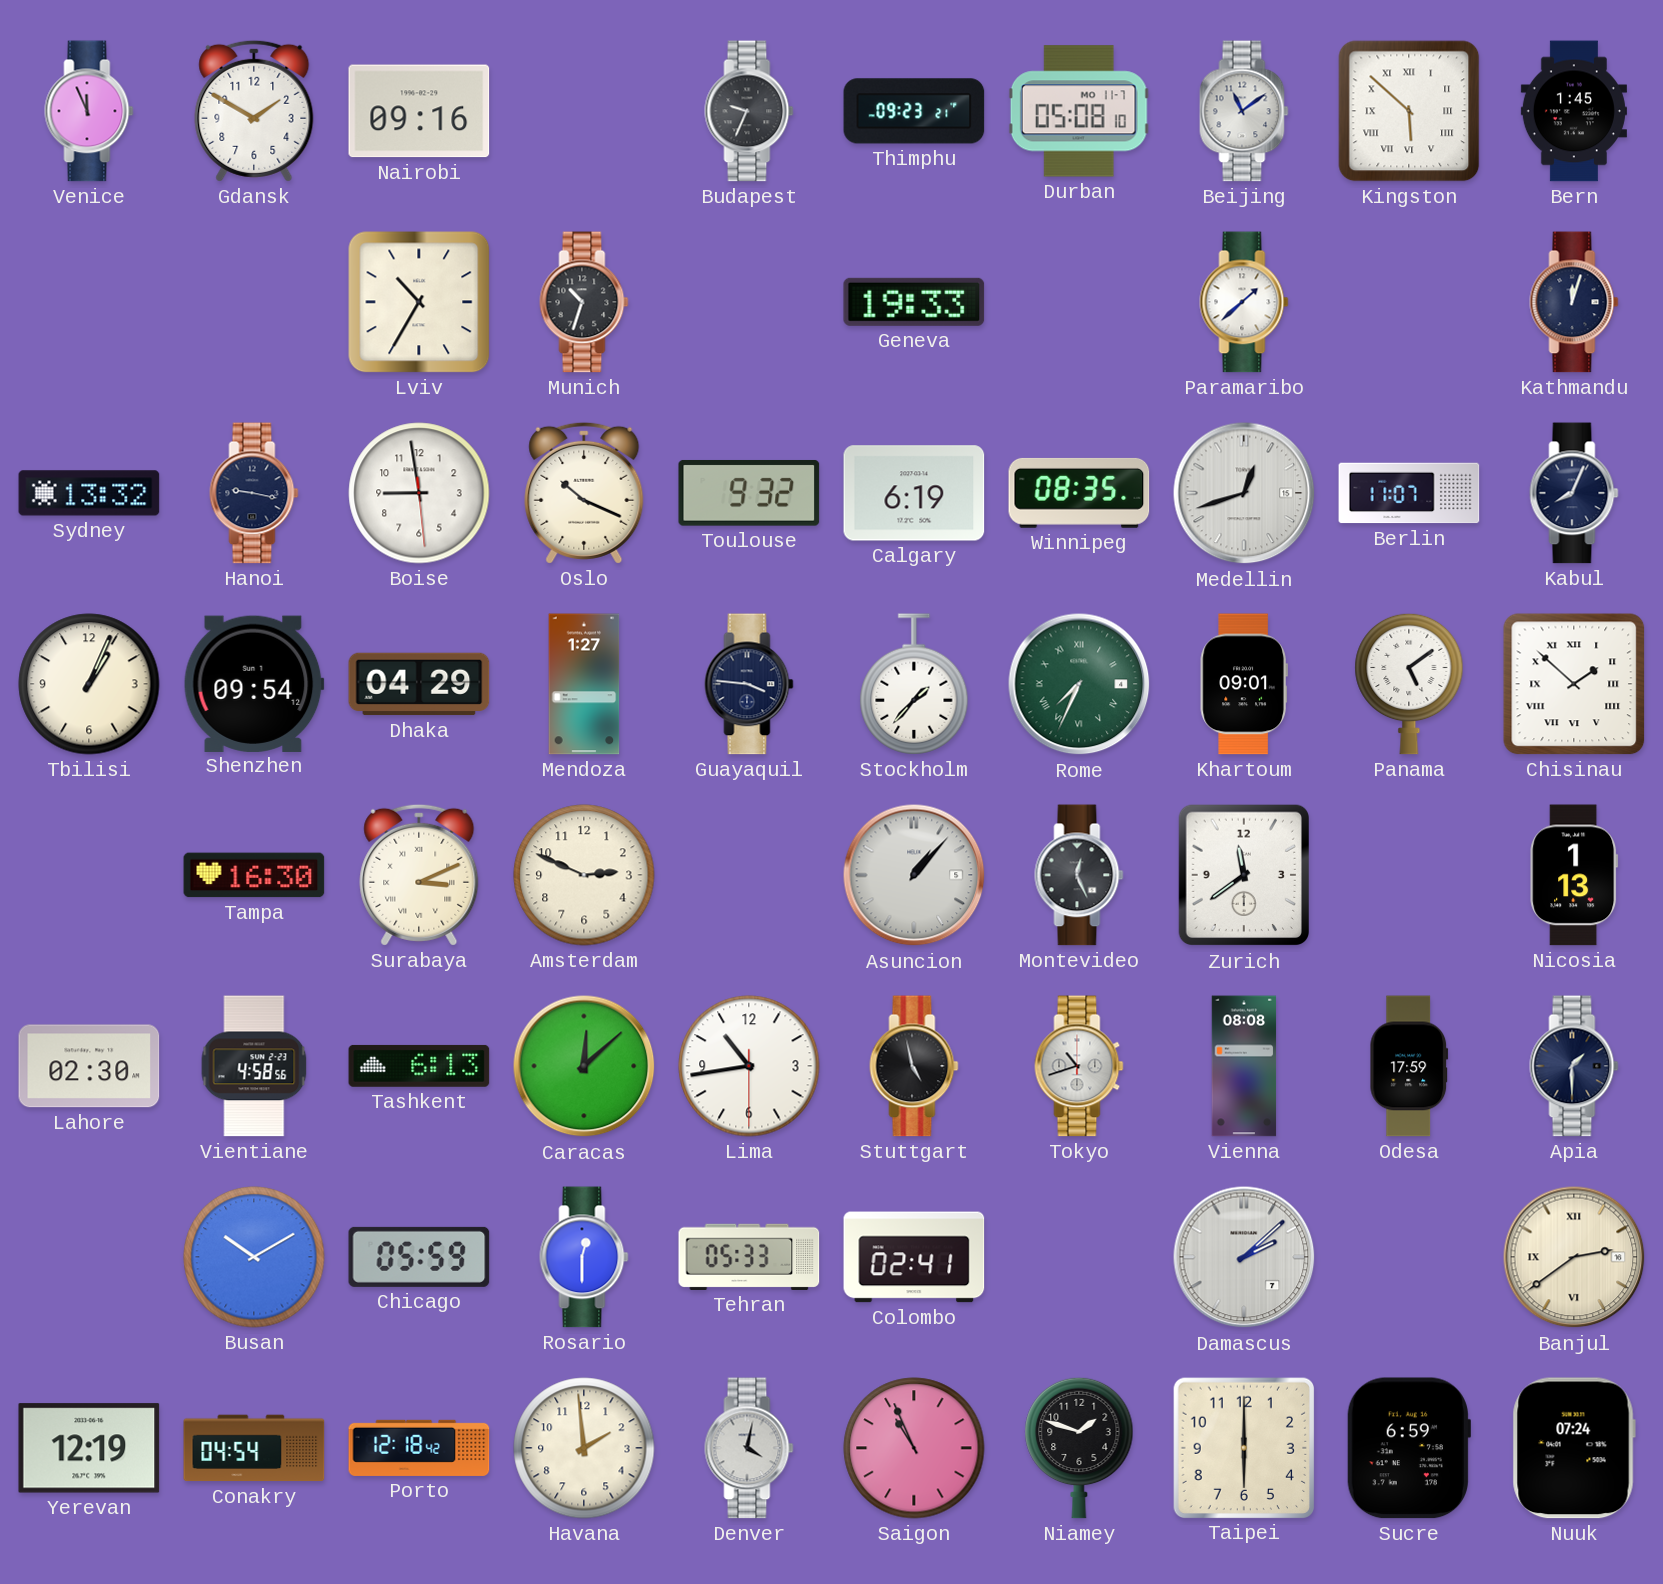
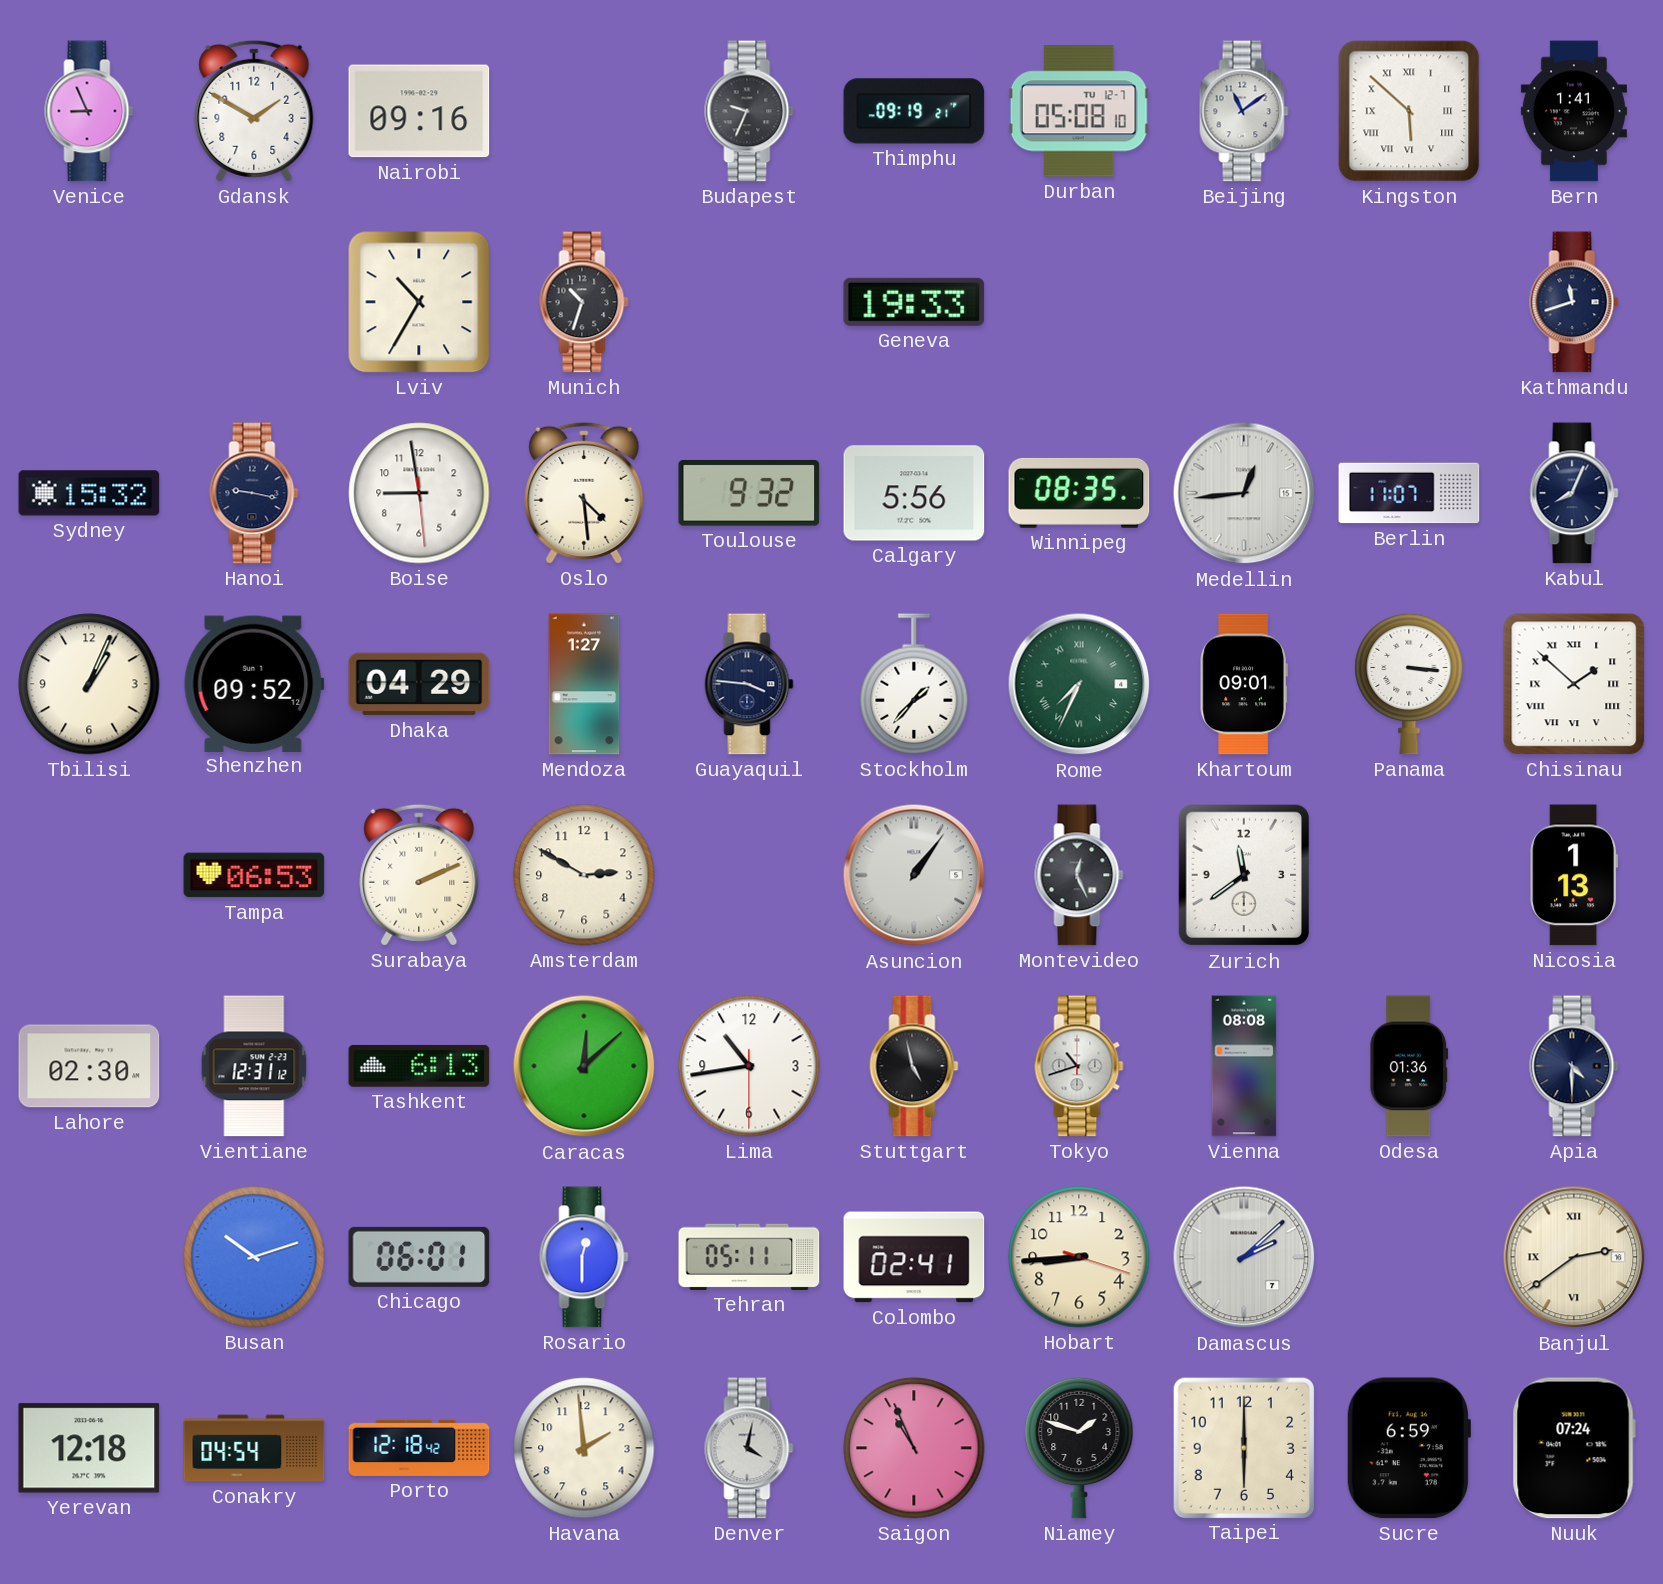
Venice: 11:56 -> 8:56 (89, 111)
Thimphu: 09:23 -> 09:19 (914, 111)
Durban date: MO 11-7 -> TU 12-7 (1079, 111)
Bern: 1:45 -> 1:41 (1574, 111)
Paramaribo: 1:38 -> none (1244, 302)
Kathmandu: 12:03 -> 11:42 (1574, 302)
Sydney: 13:32 -> 15:32 (89, 493)
Oslo: 10:19 -> 4:29 (584, 493)
Calgary: 6:19 -> 5:56 (914, 493)
Medellin: 12:42 -> 12:44 (1244, 493)
Shenzhen: 09:54 -> 09:52 (254, 683)
Panama: 5:09 -> 3:16 (1409, 684)
Tampa: 16:30 -> 06:53 (254, 875)
Surabaya: 3:11 -> 2:11 (419, 875)
Amsterdam: 2:49 -> 2:50 (584, 875)
Asuncion: 1:07 -> 1:06 (914, 875)
Vientiane: 4:58 -> 12:31 (254, 1066)
Odesa: 17:59 -> 01:36 (1409, 1066)
Apia: 1:30 -> 4:30 (1574, 1066)
Busan: 10:10 -> 10:12 (254, 1257)
Chicago: 05:59 -> 06:01 (419, 1257)
Tehran: 05:33 -> 05:11 (749, 1257)
Hobart: none -> 8:44 (1079, 1257)
Yerevan: 12:19 -> 12:18 (89, 1448)
